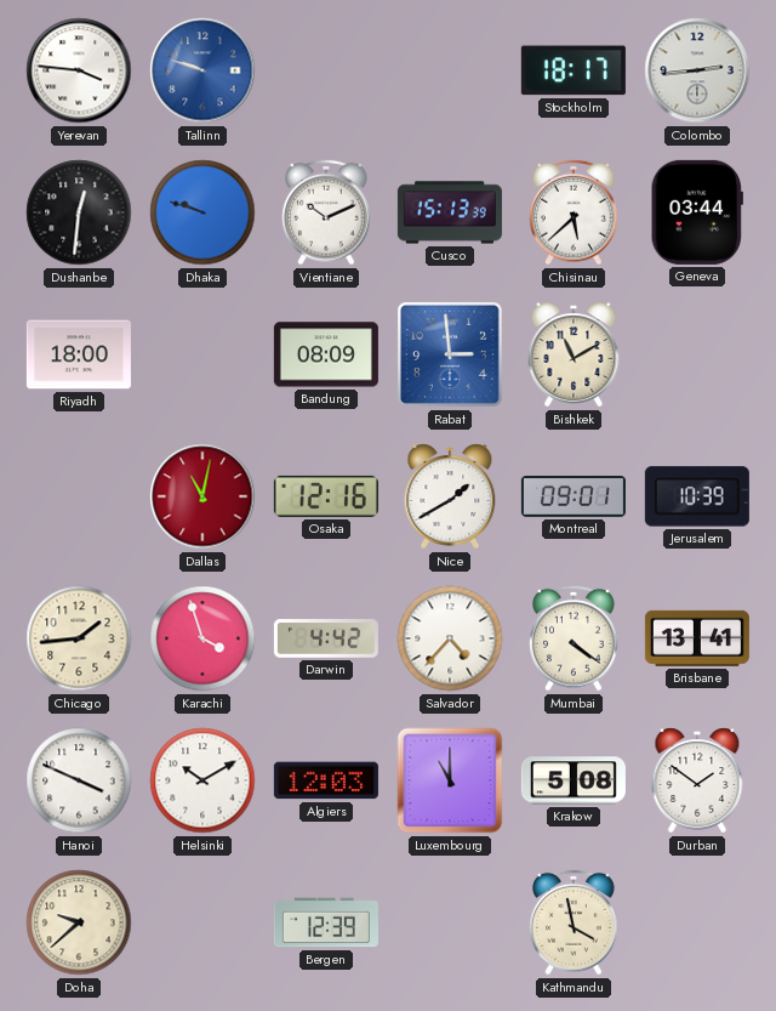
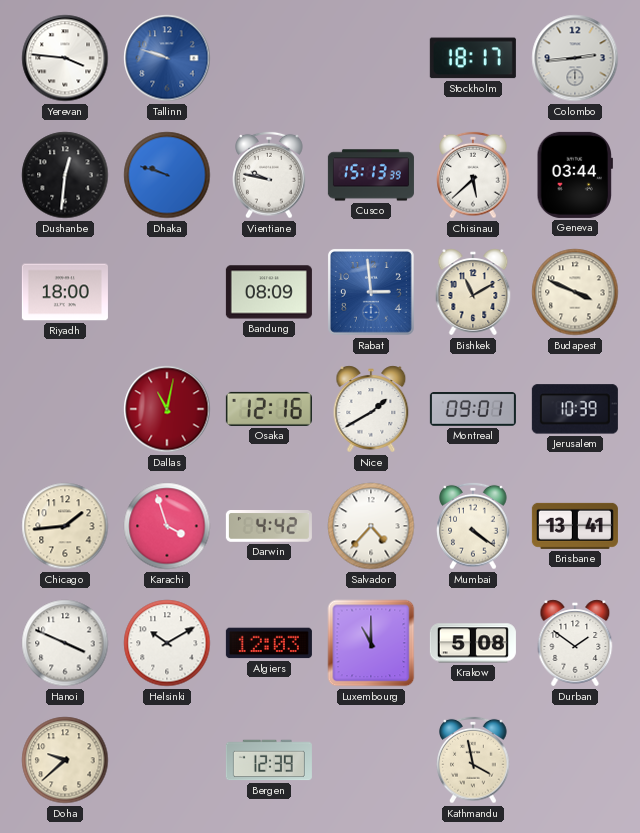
Vientiane: 10:11 -> 9:47 (269, 175)
Budapest: none -> 3:49 (575, 292)
